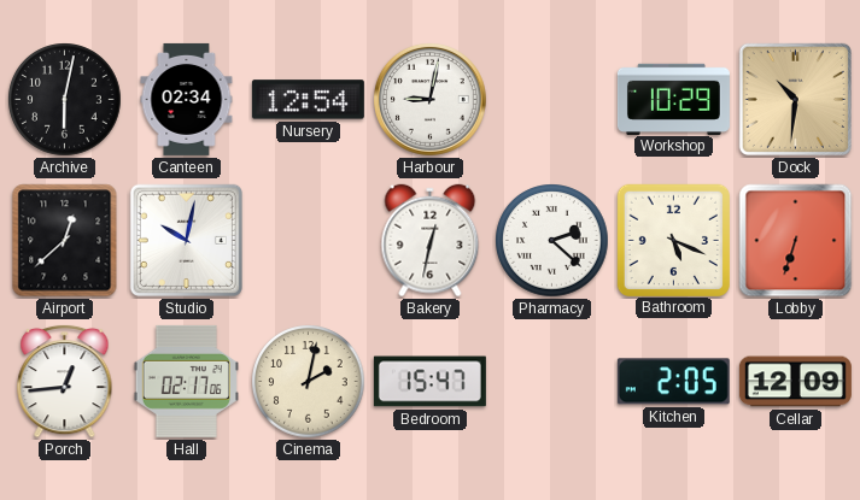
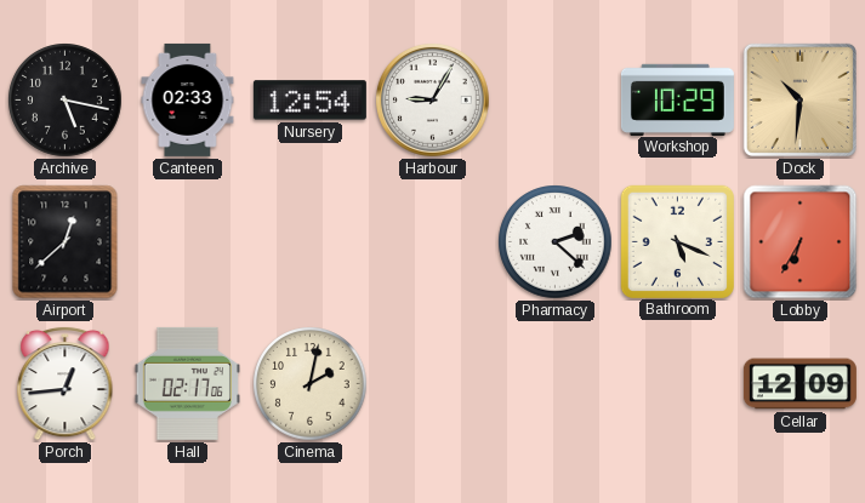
Archive: 6:02 -> 5:17 (66, 101)
Canteen: 02:34 -> 02:33 (188, 99)
Harbour: 9:02 -> 9:05 (433, 101)
Studio: 10:02 -> none (186, 240)
Bakery: 12:32 -> none (431, 241)
Lobby: 6:33 -> 6:35 (801, 242)
Bedroom: 15:47 -> none (429, 382)
Kitchen: 2:05 -> none (673, 382)
